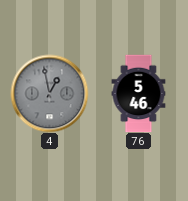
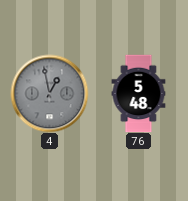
76: 5:46 -> 5:48 (139, 93)
